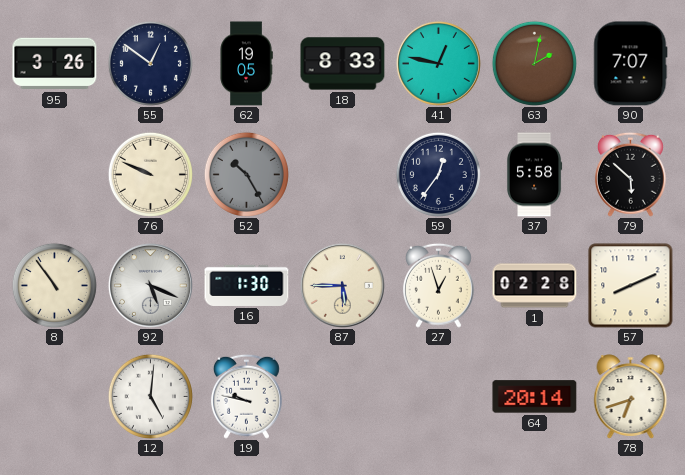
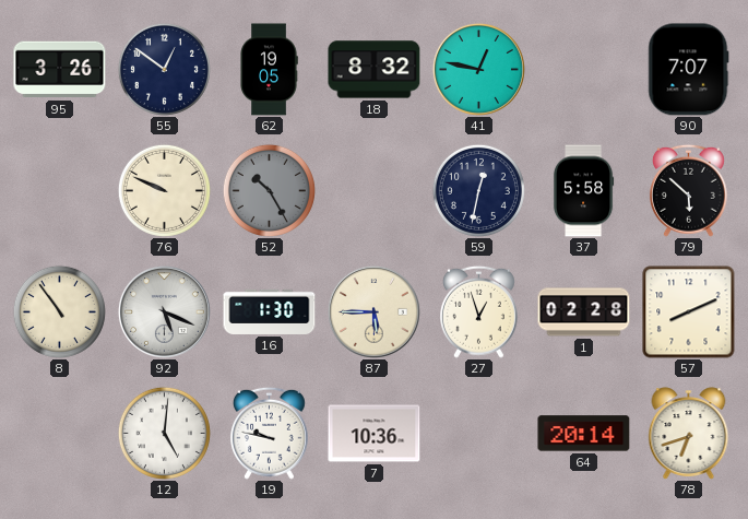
18: 8:33 -> 8:32 (375, 70)
63: 2:02 -> none (534, 63)
59: 12:36 -> 12:32 (478, 190)
7: none -> 10:36 (375, 434)
